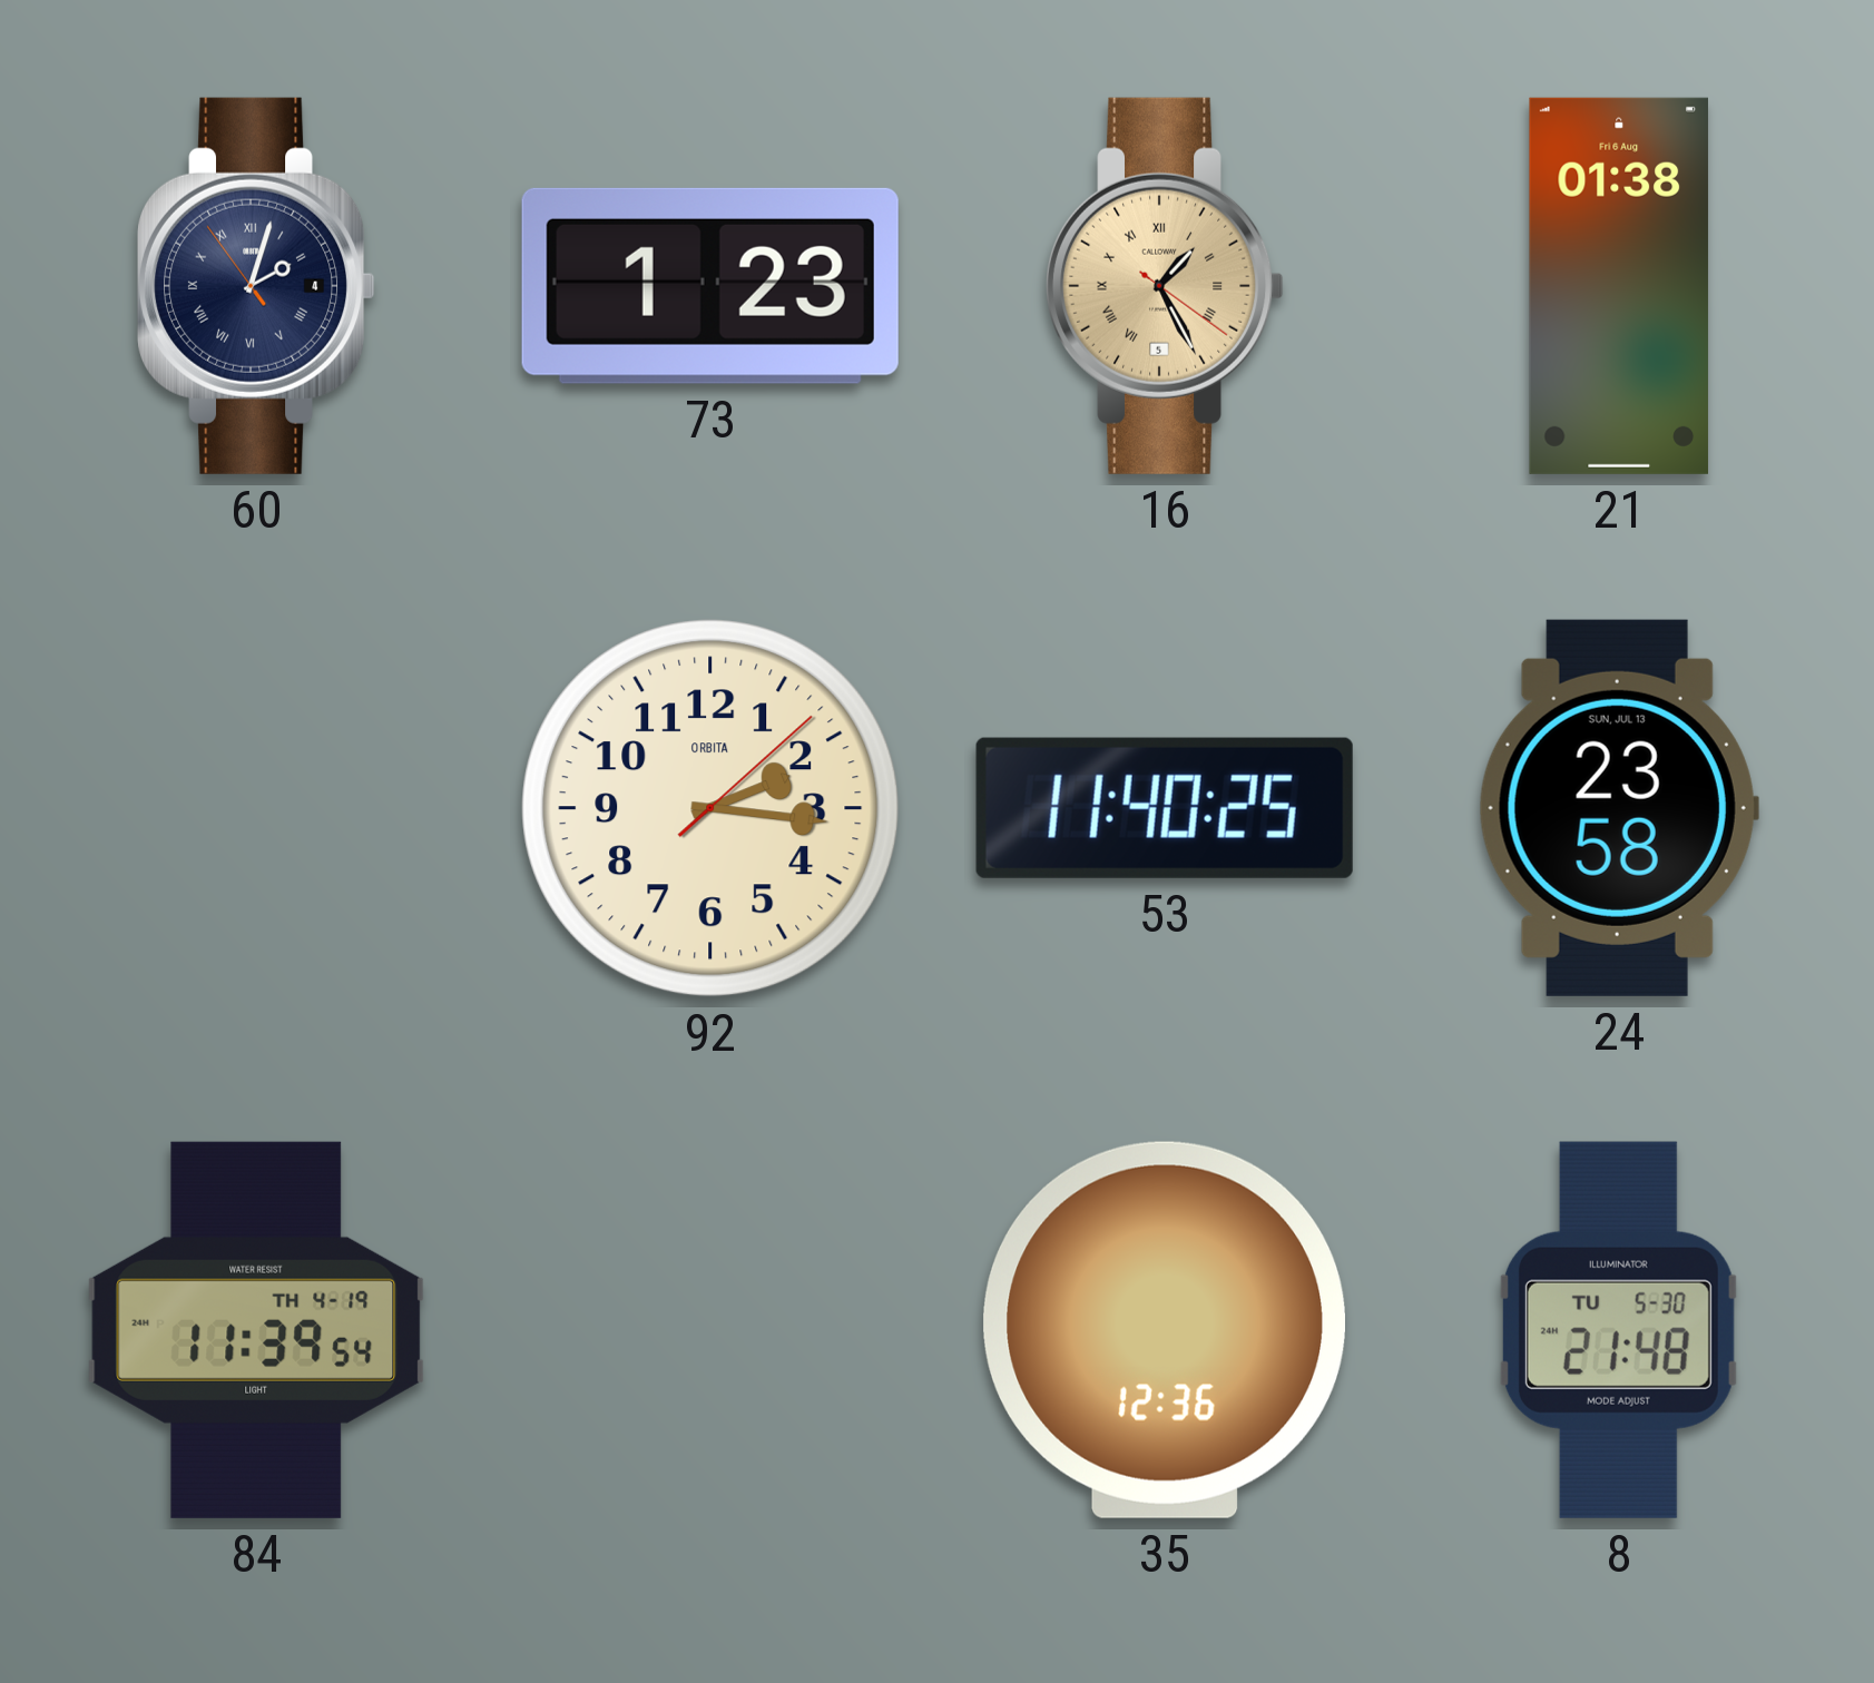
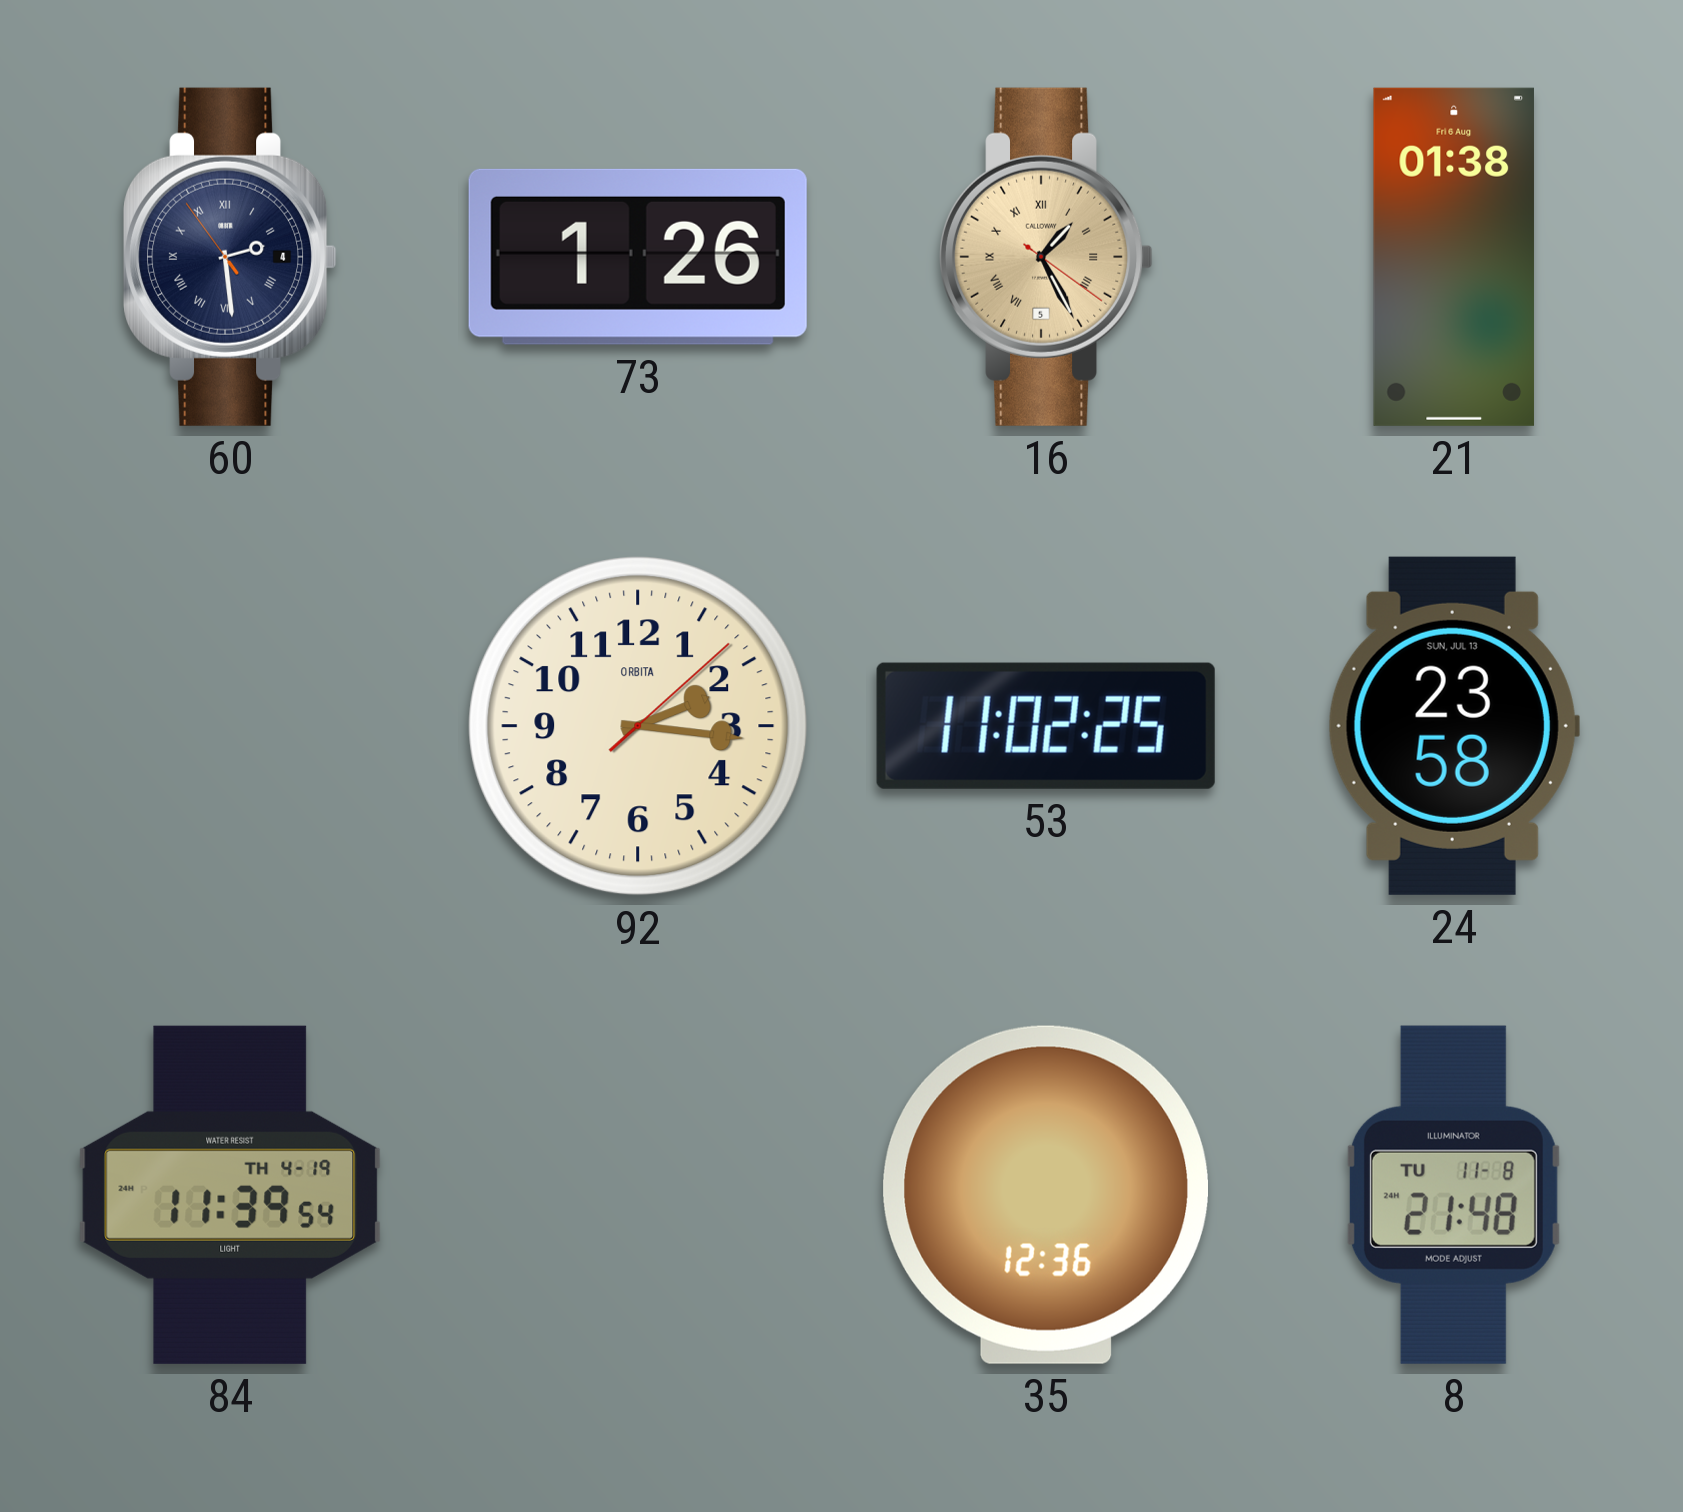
60: 2:02 -> 2:28 (231, 257)
73: 1:23 -> 1:26 (638, 257)
53: 11:40 -> 11:02 (1046, 726)
8 date: TU 5-30 -> TU 11-8 (1454, 1195)
